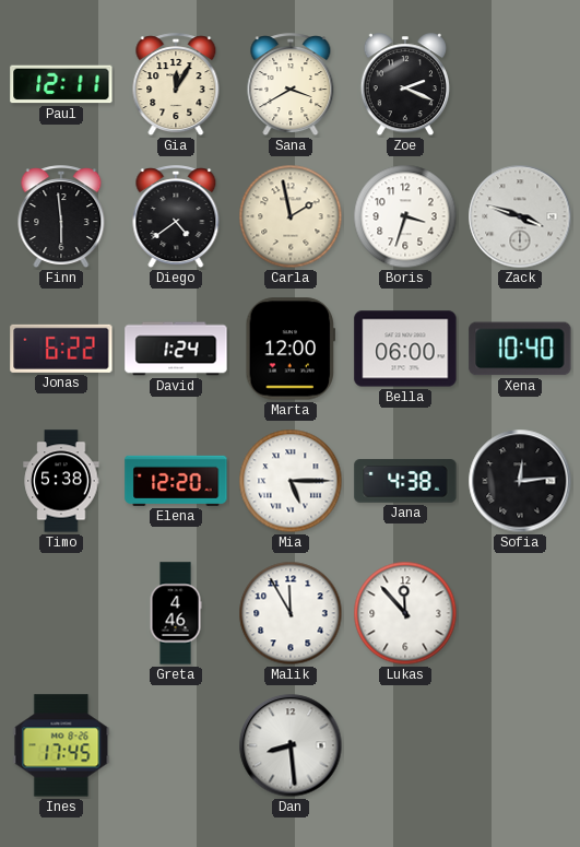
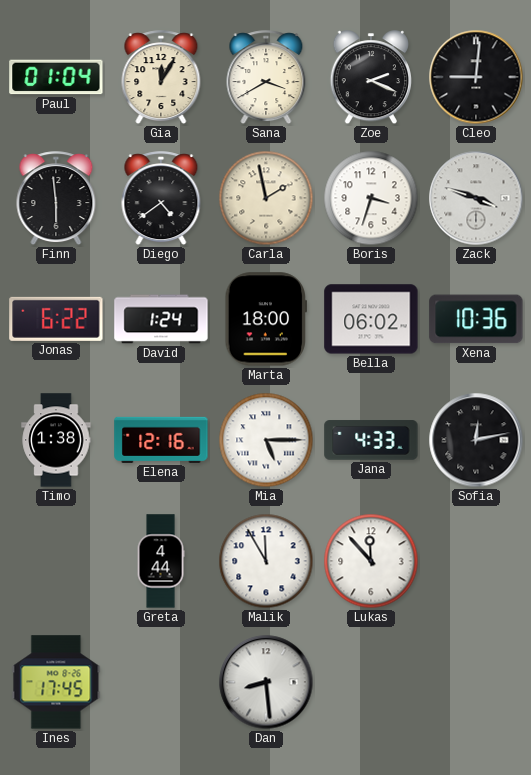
Paul: 12:11 -> 01:04 (56, 77)
Cleo: none -> 9:01 (476, 77)
Marta: 12:00 -> 18:00 (266, 319)
Bella: 06:00 -> 06:02 (371, 319)
Xena: 10:40 -> 10:36 (476, 319)
Timo: 5:38 -> 1:38 (56, 440)
Elena: 12:20 -> 12:16 (161, 440)
Jana: 4:38 -> 4:33 (371, 440)
Sofia: 12:14 -> 12:13 (476, 440)
Greta: 4:46 -> 4:44 (161, 561)
